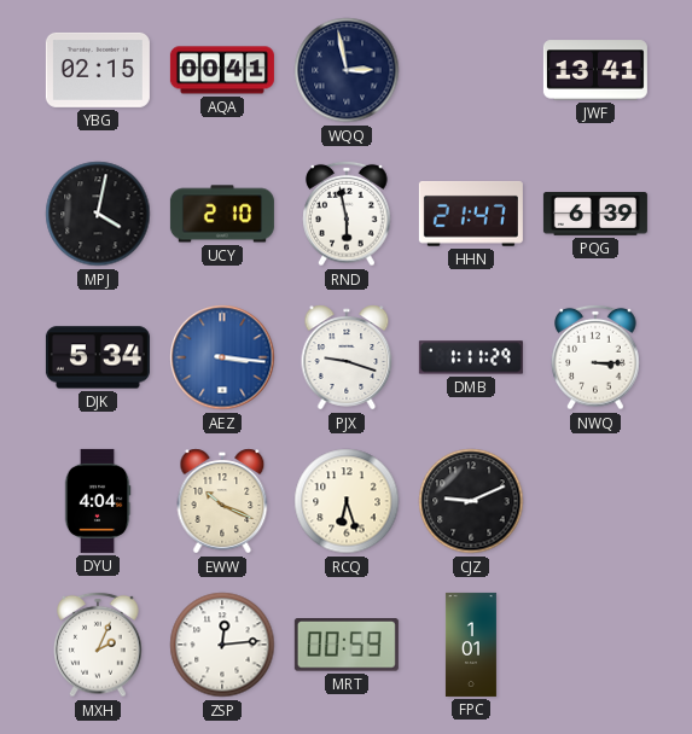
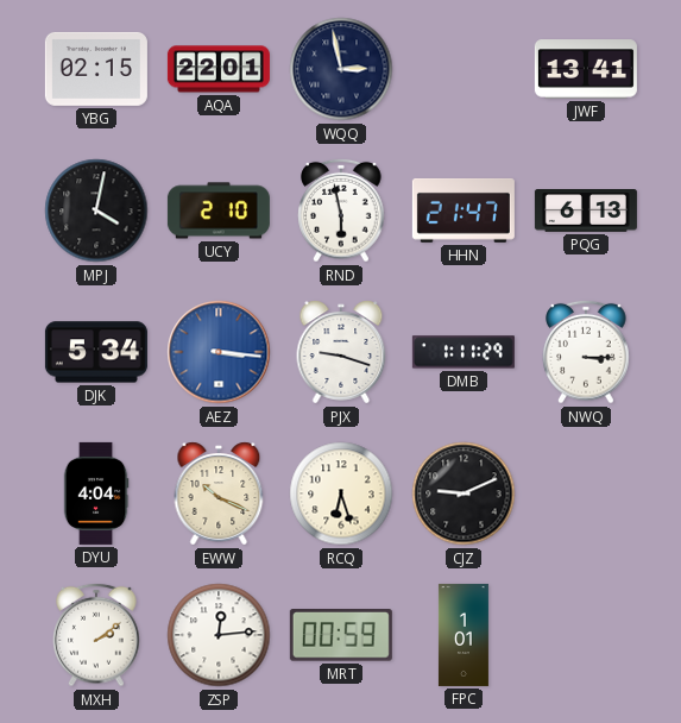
AQA: 00:41 -> 22:01 (219, 69)
PQG: 6:39 -> 6:13 (586, 212)
MXH: 2:04 -> 2:09 (96, 635)
